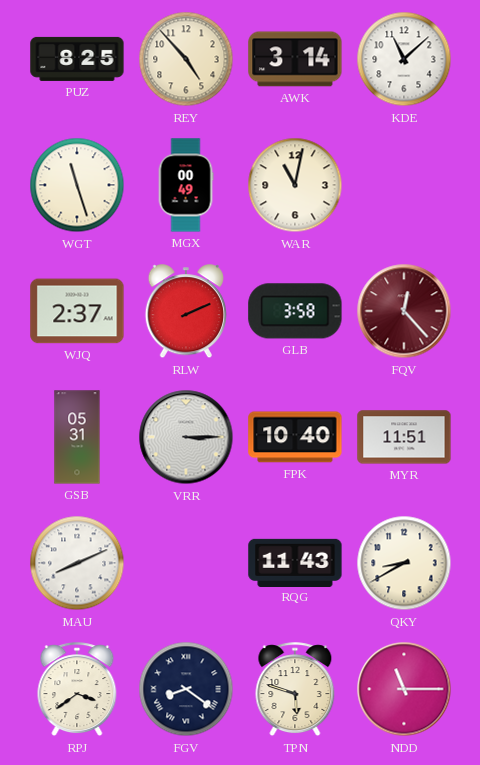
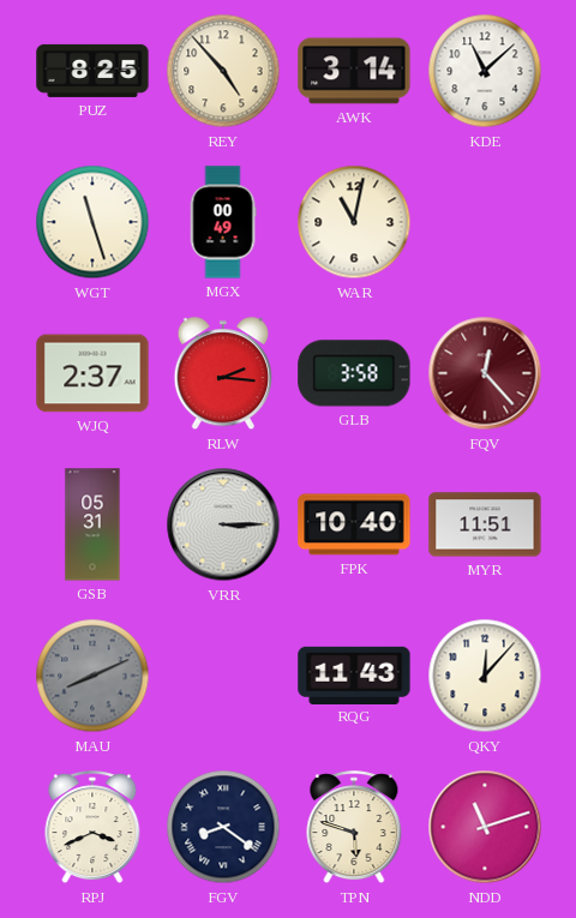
RLW: 2:11 -> 2:16 (223, 374)
MAU dial: white -> grey (92, 676)
QKY: 8:40 -> 12:07 (485, 676)
RPJ: 3:39 -> 3:41 (92, 828)
NDD: 11:15 -> 11:12 (485, 827)
